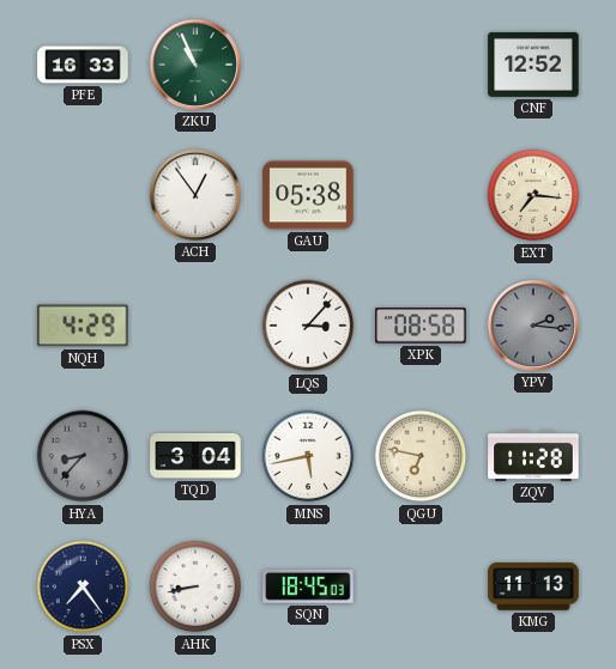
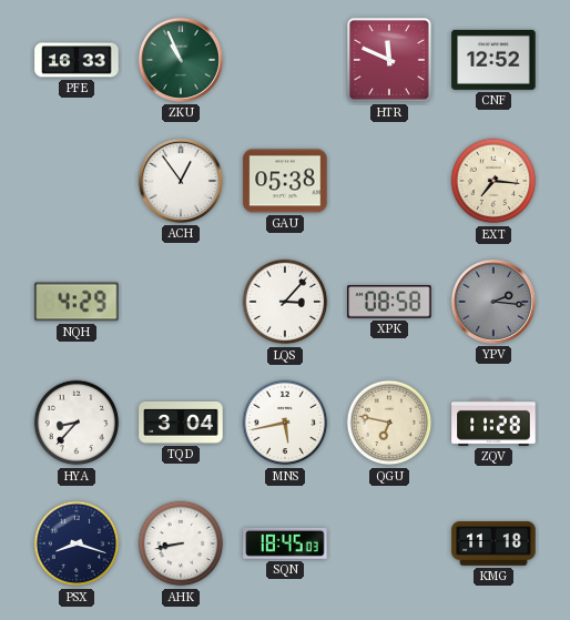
HTR: none -> 11:49 (389, 60)
HYA dial: grey -> white (77, 423)
PSX: 7:24 -> 8:18 (77, 543)
KMG: 11:13 -> 11:18 (493, 543)
